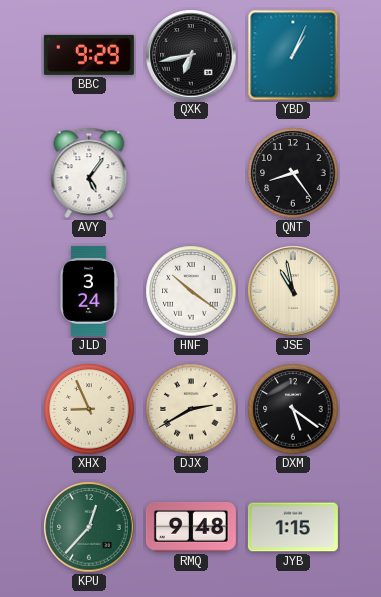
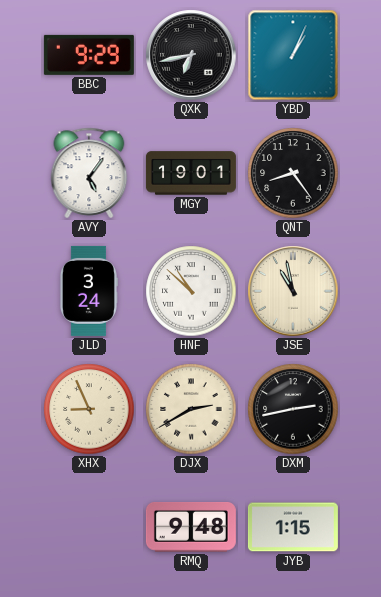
MGY: none -> 19:01 (191, 173)
HNF: 10:21 -> 10:52 (191, 291)
DXM: 5:21 -> 2:43 (293, 409)
KPU: 12:37 -> none (89, 527)
